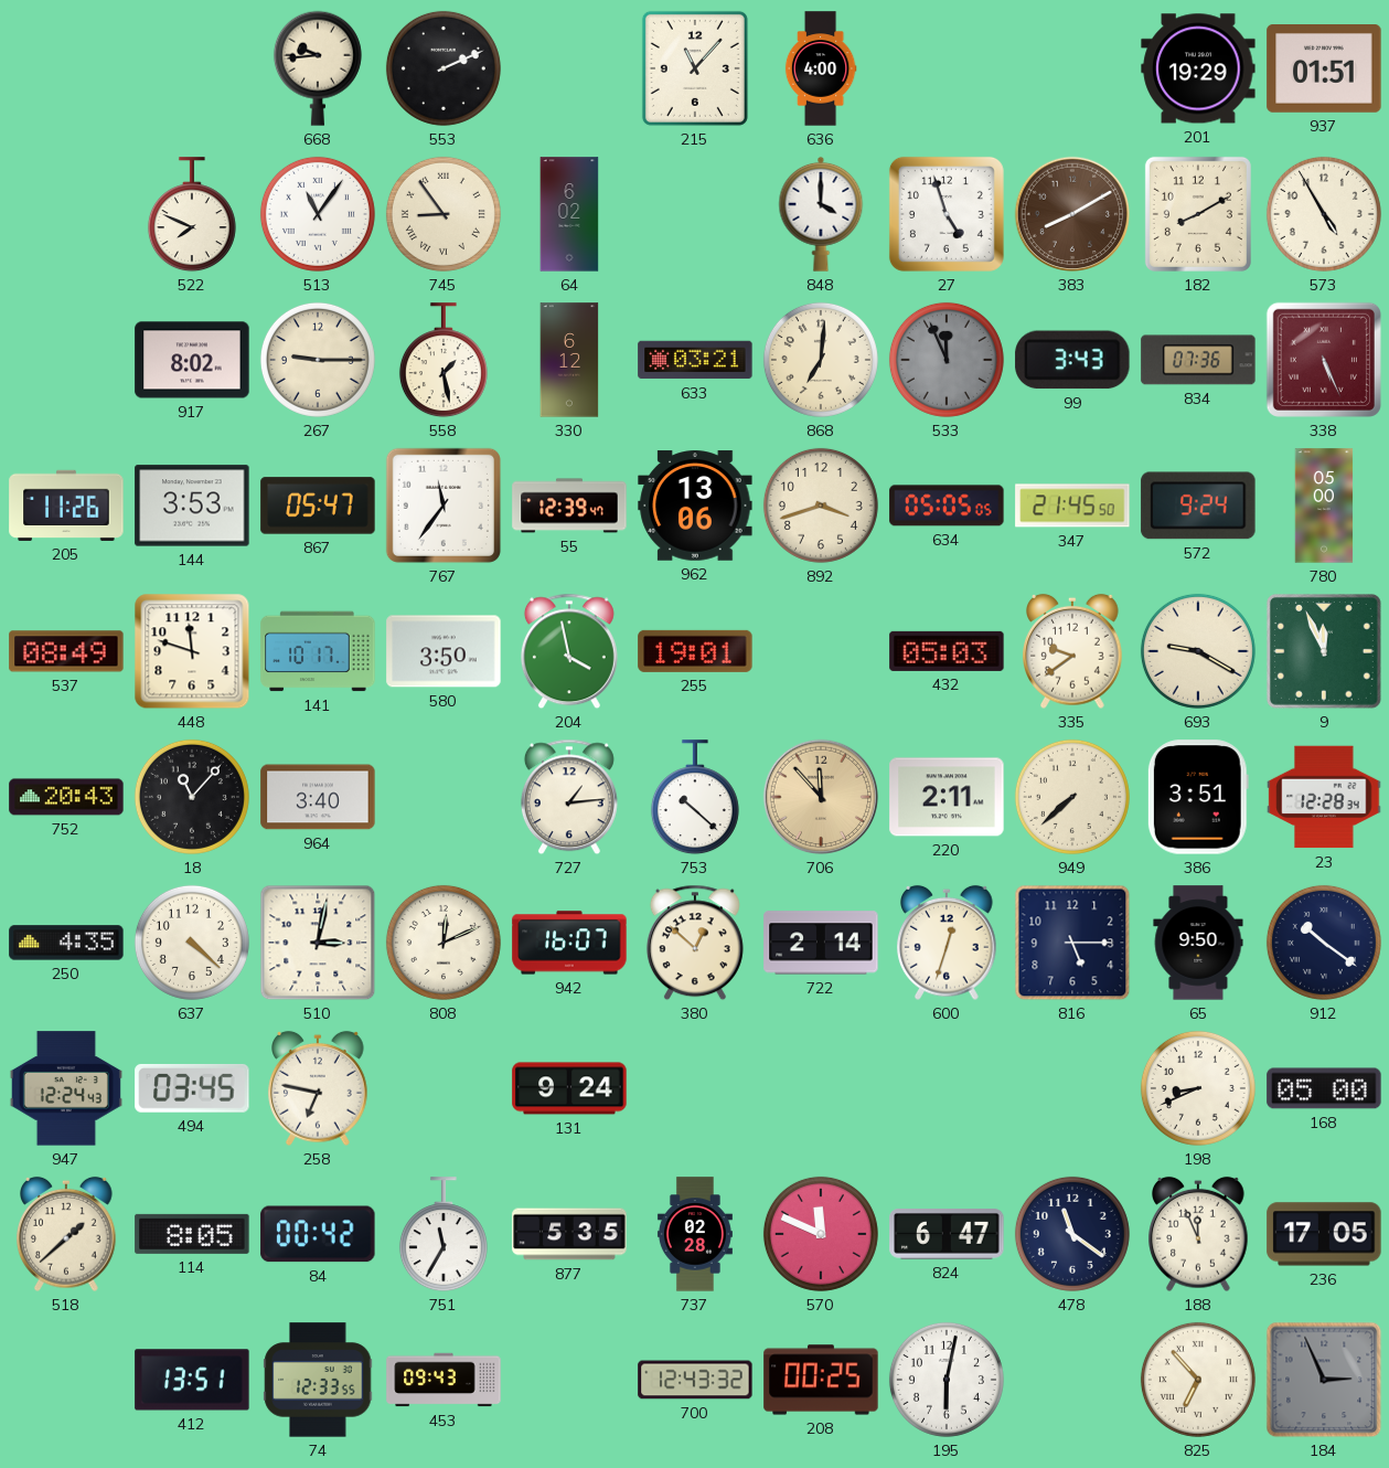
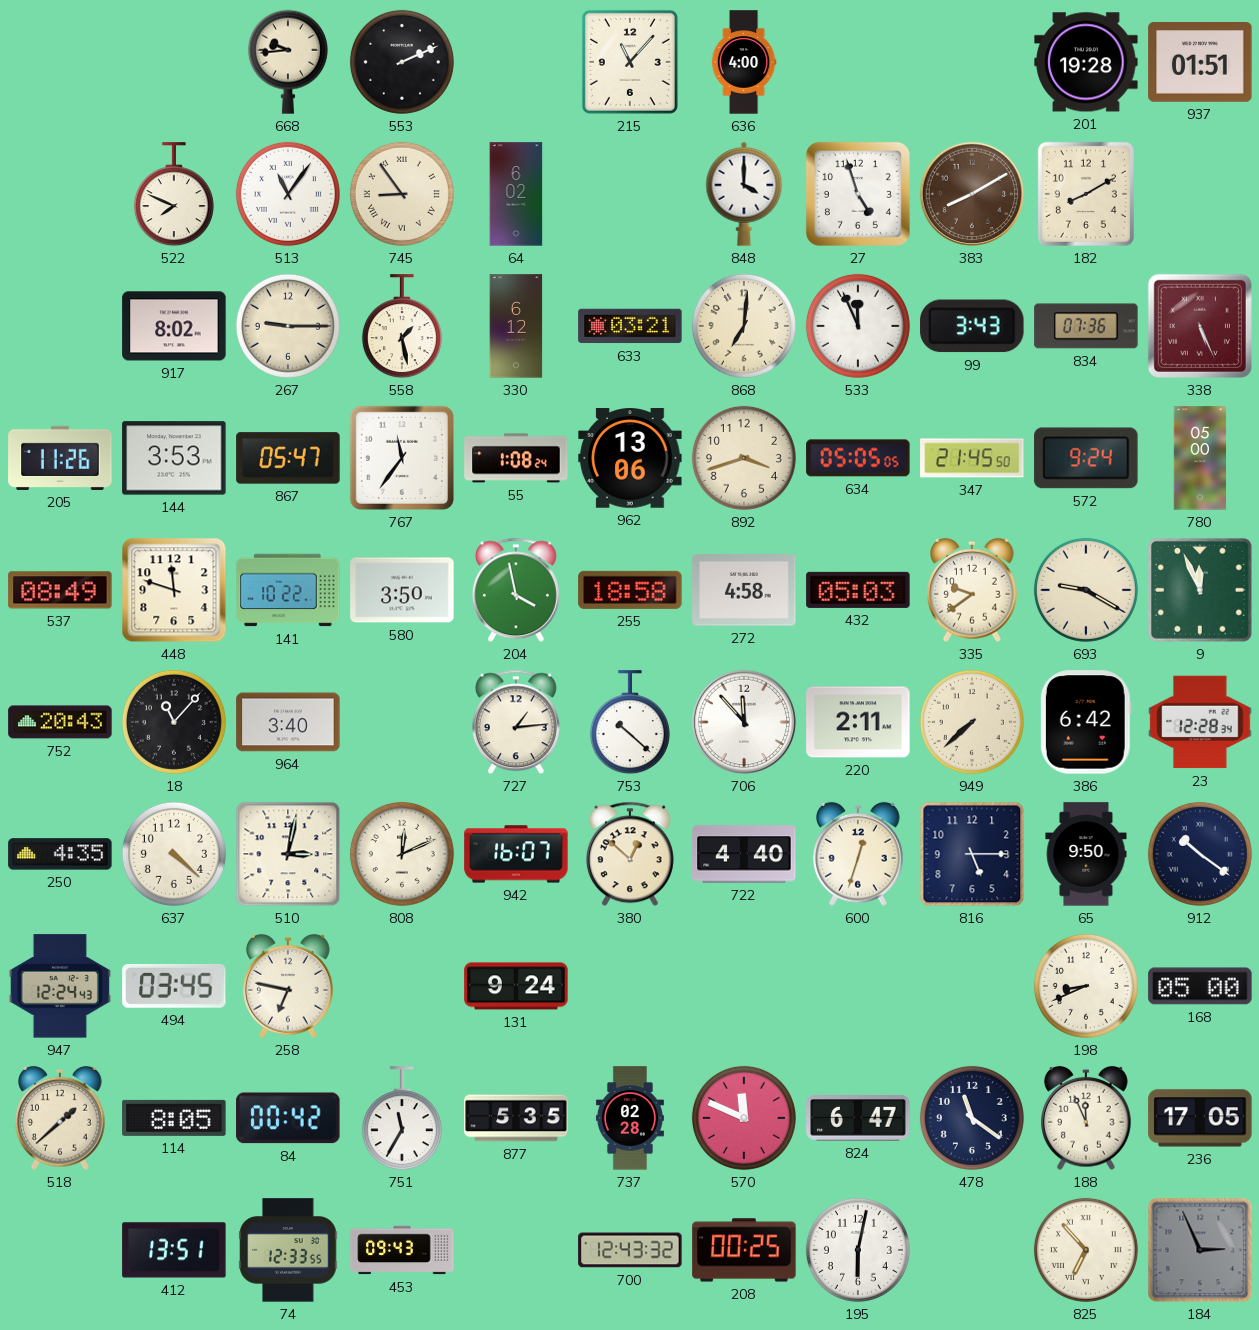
201: 19:29 -> 19:28 (1086, 62)
573: 4:55 -> none (1324, 214)
533 dial: grey -> white (858, 326)
55: 12:39 -> 1:08 (516, 458)
141: 10:17 -> 10:22 (288, 590)
255: 19:01 -> 18:58 (630, 590)
272: none -> 4:58 (744, 590)
706 dial: champagne -> white (744, 722)
386: 3:51 -> 6:42 (1086, 722)
722: 2:14 -> 4:40 (744, 854)
